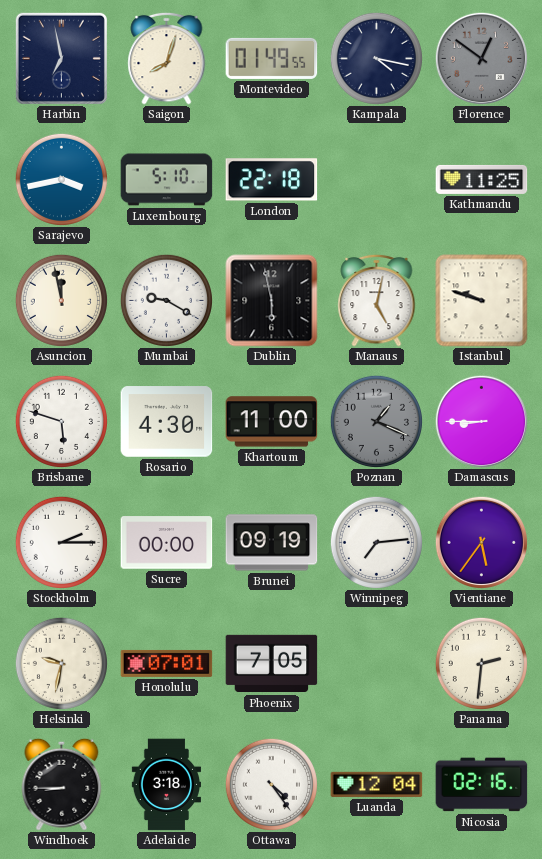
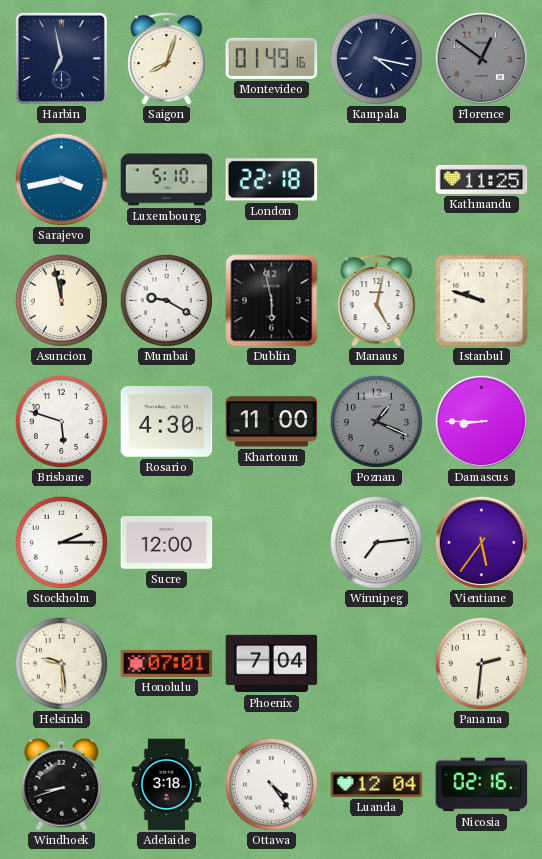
Montevideo: 01:49:55 -> 01:49:16 (272, 58)
Sucre: 00:00 -> 12:00 (167, 543)
Brunei: 09:19 -> none (272, 543)
Helsinki: 9:32 -> 9:29 (61, 663)
Phoenix: 7:05 -> 7:04 (272, 664)
Windhoek: 8:45 -> 8:42 (62, 784)
